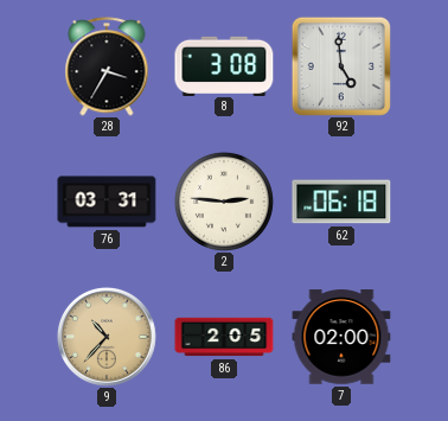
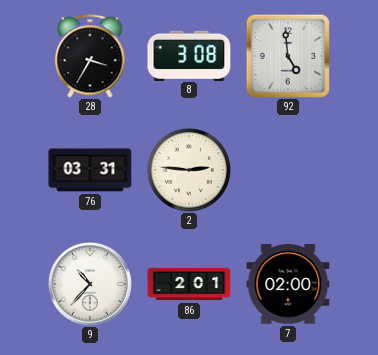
62: 06:18 -> none (341, 202)
9 dial: champagne -> white (90, 285)
86: 2:05 -> 2:01 (189, 284)
